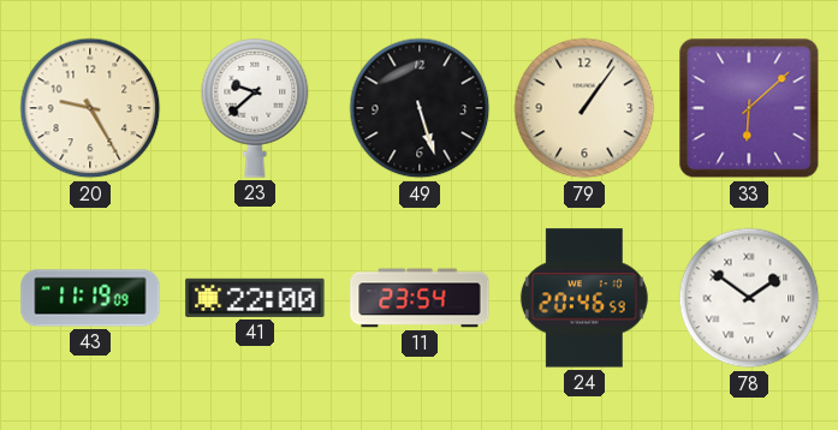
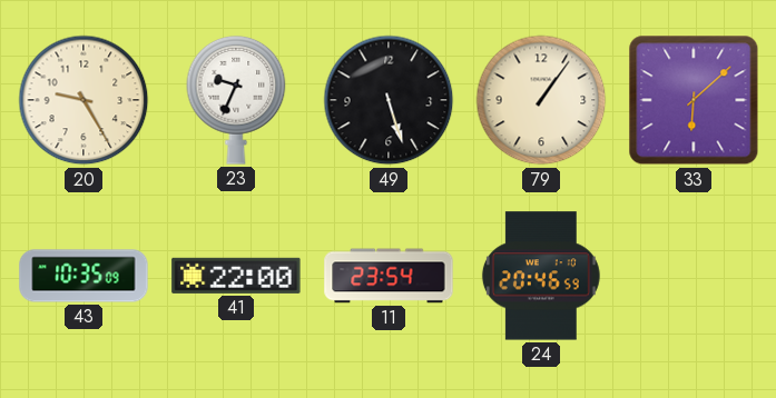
23: 9:38 -> 9:34 (236, 100)
43: 11:19 -> 10:35 (84, 276)
78: 1:51 -> none (749, 298)
